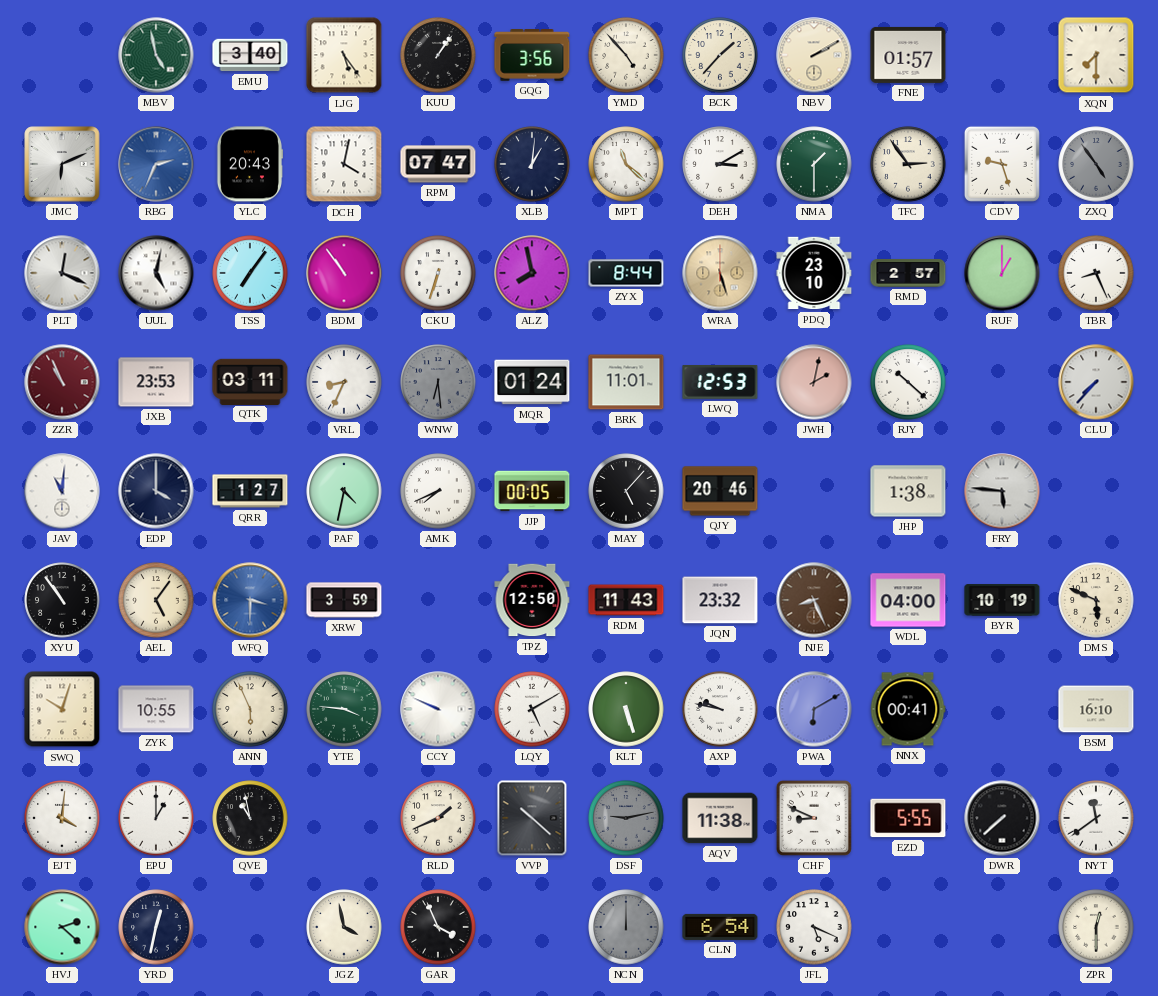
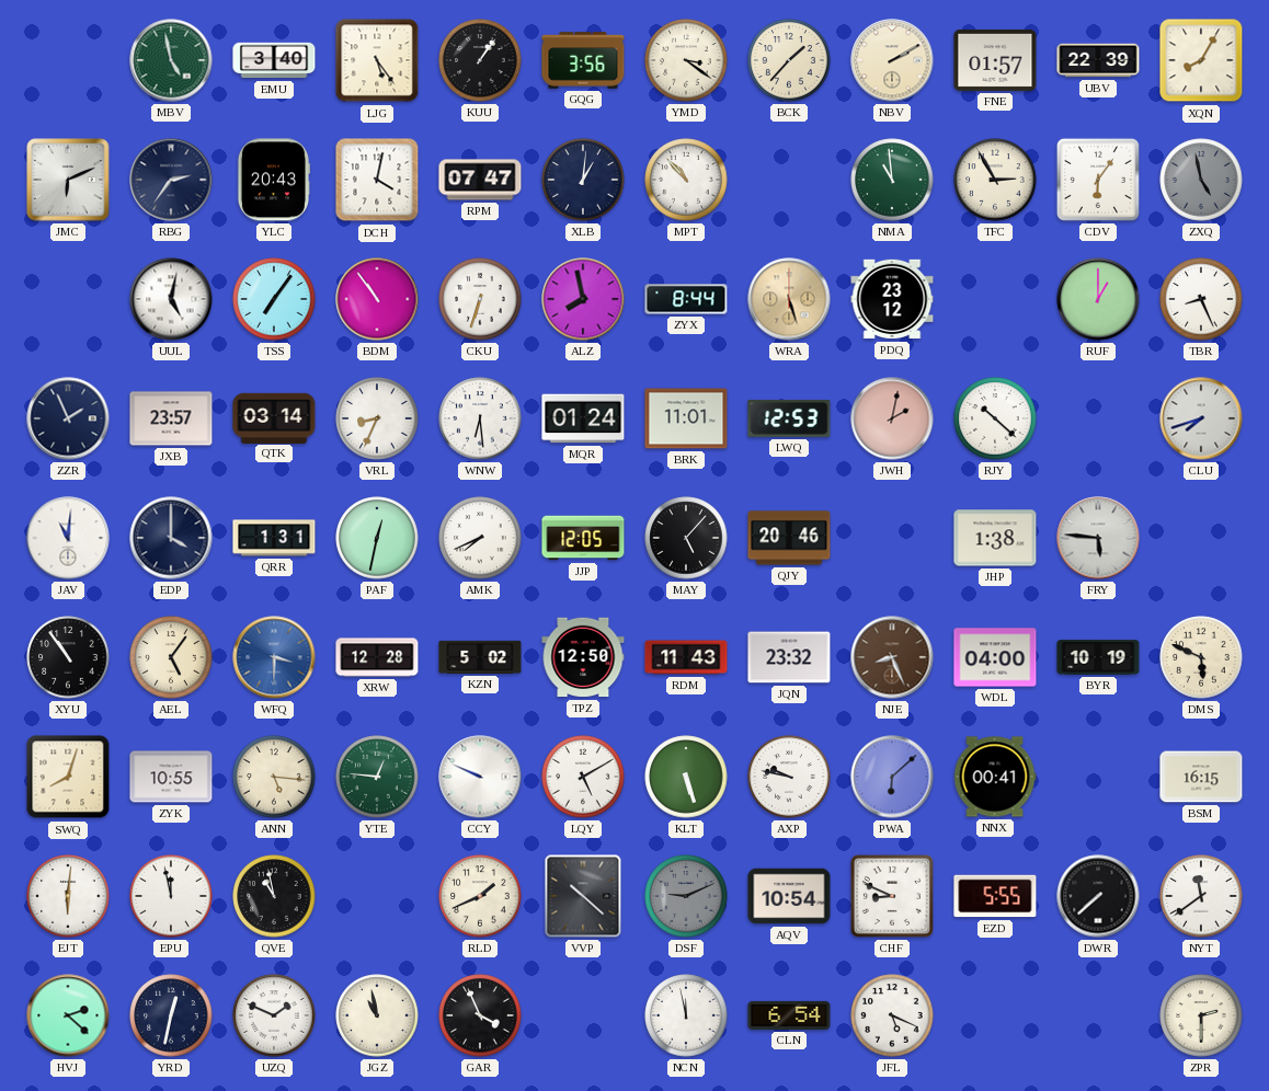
YMD: 4:53 -> 3:21 (686, 60)
UBV: none -> 22:39 (1098, 60)
XQN: 7:30 -> 8:05 (1201, 60)
RBG: 2:34 -> 2:36 (171, 180)
RBG dial: blue -> navy (171, 180)
MPT: 11:22 -> 10:53 (686, 180)
DEH: 3:10 -> none (720, 164)
NMA: 1:30 -> 10:59 (892, 180)
TFC: 2:54 -> 2:55 (995, 180)
CDV: 9:27 -> 6:06 (1098, 180)
ZXQ: 4:54 -> 4:58 (1201, 180)
PLT: 12:19 -> none (62, 273)
PDQ: 23:10 -> 23:12 (892, 299)
RMD: 2:57 -> none (908, 273)
ZZR: 10:56 -> 1:56 (68, 418)
ZZR dial: burgundy -> navy (68, 418)
JXB: 23:53 -> 23:57 (171, 418)
QTK: 03:11 -> 03:14 (274, 417)
WNW dial: grey -> white (480, 418)
CLU: 7:37 -> 7:42 (1201, 418)
QRR: 1:27 -> 1:31 (274, 538)
PAF: 4:32 -> 12:32 (377, 538)
JJP: 00:05 -> 12:05 (583, 538)
XRW: 3:59 -> 12:28 (377, 657)
KZN: none -> 5:02 (480, 657)
SWQ: 10:03 -> 8:03 (68, 777)
ANN: 5:56 -> 5:16 (274, 777)
YTE: 3:46 -> 12:46 (377, 777)
PWA: 6:10 -> 6:08 (892, 777)
BSM: 16:10 -> 16:15 (1201, 777)
EJT: 4:01 -> 6:01 (68, 896)
EPU: 1:00 -> 11:58 (171, 896)
DSF: 9:13 -> 9:11 (686, 896)
AQV: 11:38 -> 10:54 (789, 896)
UZQ: none -> 1:49 (274, 1015)
JGZ: 3:58 -> 10:58 (377, 1015)
NCN: 12:00 -> 11:58 (686, 1015)
NCN dial: grey -> white (686, 1015)
ZPR: 12:30 -> 2:30 (1201, 1015)
